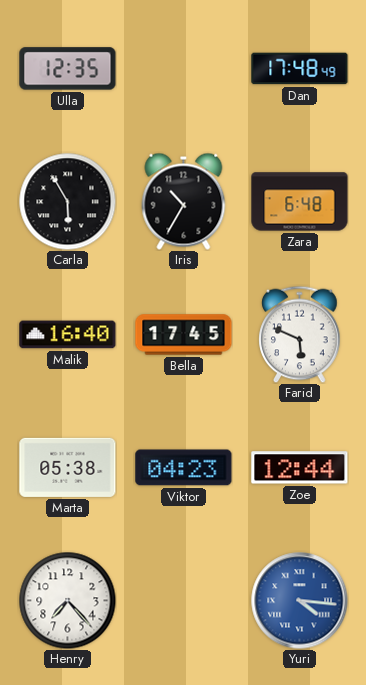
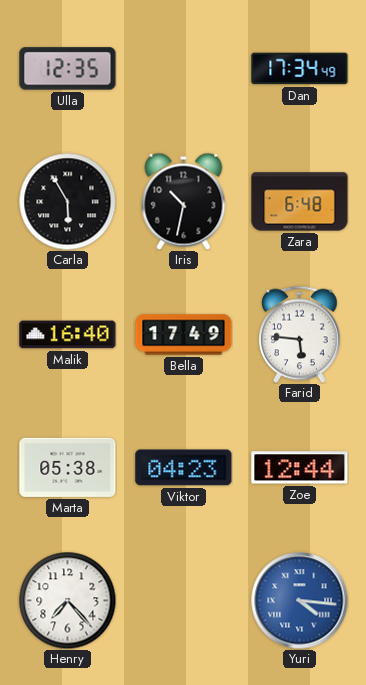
Dan: 17:48 -> 17:34 (300, 69)
Iris: 10:35 -> 10:32 (184, 201)
Bella: 17:45 -> 17:49 (184, 335)
Farid: 5:49 -> 5:46 (300, 334)
